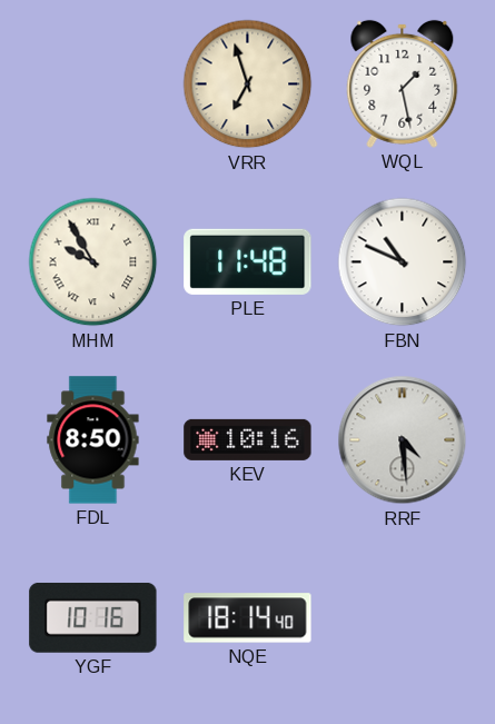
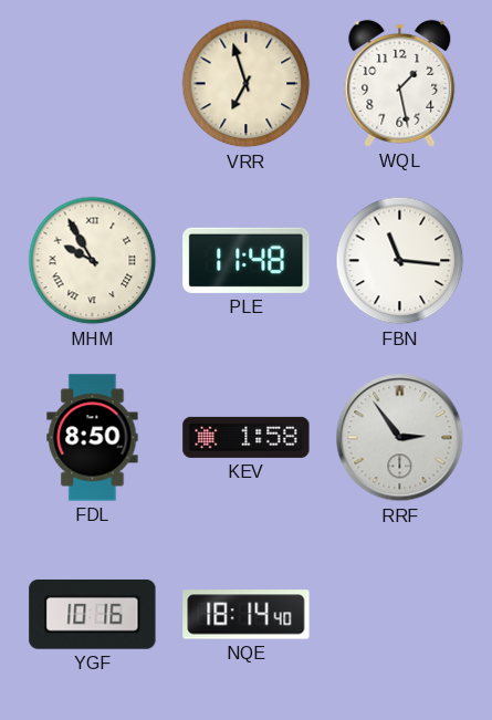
FBN: 10:49 -> 11:16 (400, 261)
KEV: 10:16 -> 1:58 (247, 437)
RRF: 4:29 -> 2:54 (400, 438)
